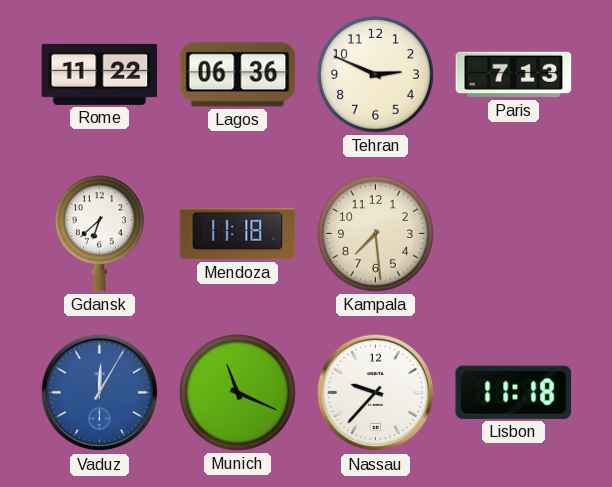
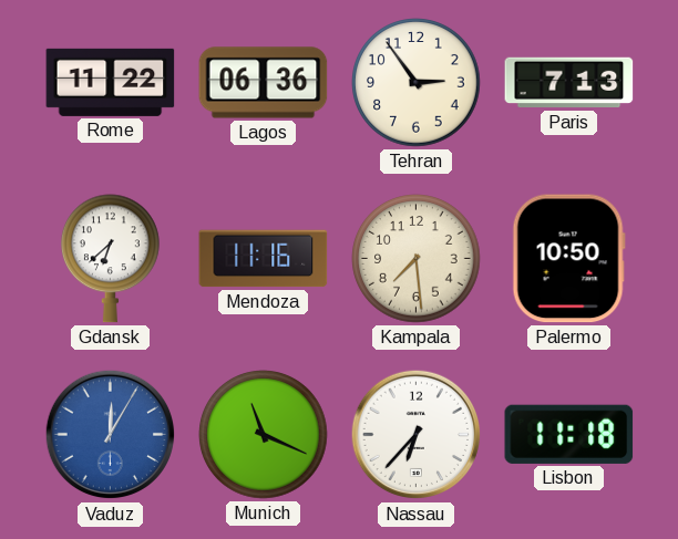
Tehran: 2:49 -> 2:54 (417, 83)
Mendoza: 11:18 -> 11:16 (264, 259)
Palermo: none -> 10:50 (568, 259)
Nassau: 9:37 -> 6:37 (417, 435)
